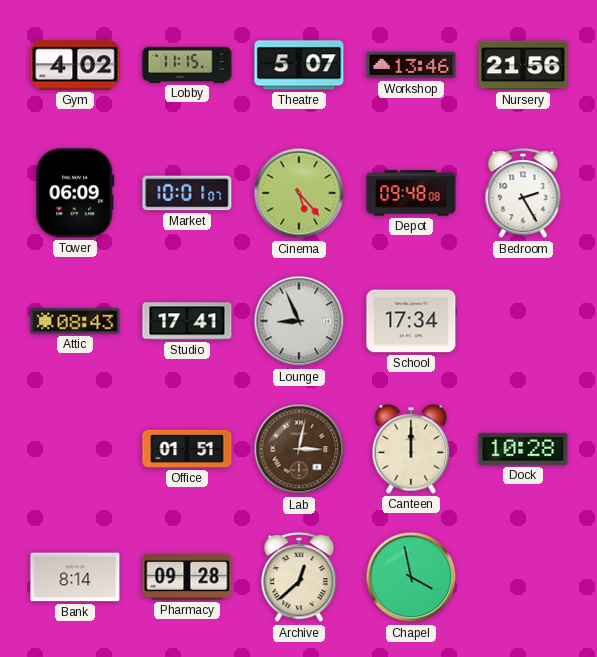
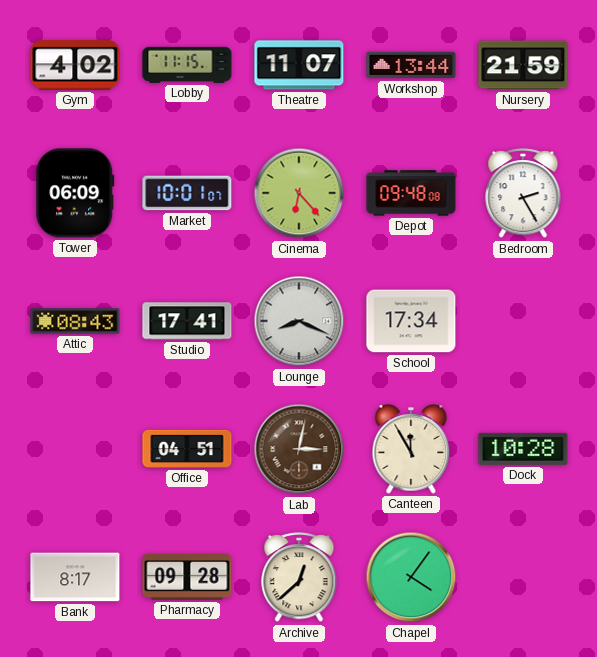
Theatre: 5:07 -> 11:07 (299, 65)
Workshop: 13:46 -> 13:44 (411, 65)
Nursery: 21:56 -> 21:59 (523, 65)
Cinema: 5:23 -> 6:23 (299, 193)
Lounge: 8:56 -> 8:19 (299, 321)
Office: 01:51 -> 04:51 (187, 449)
Canteen: 12:00 -> 11:55 (411, 450)
Bank: 8:14 -> 8:17 (75, 577)
Chapel: 3:58 -> 4:06 (411, 577)
